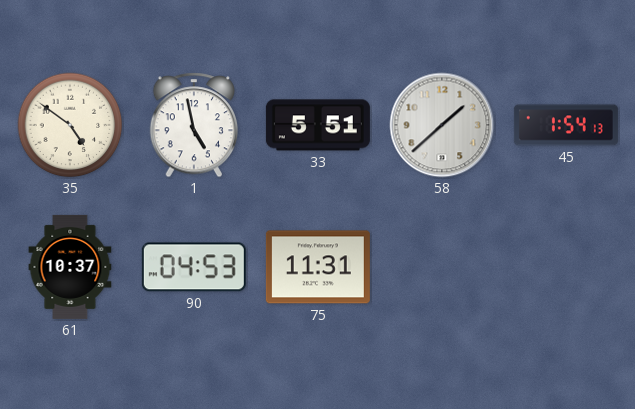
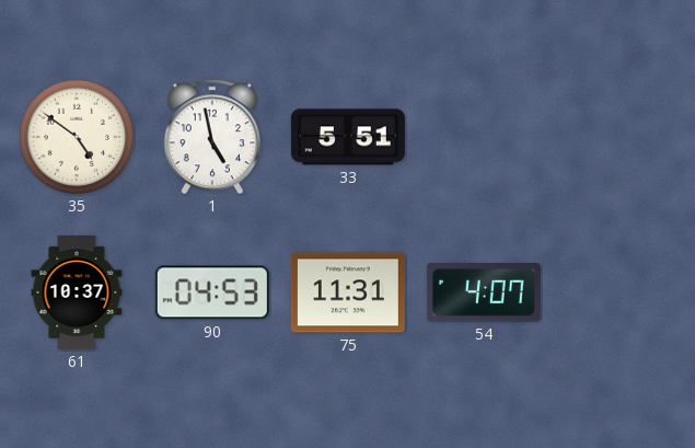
58: 1:38 -> none (442, 125)
45: 1:54 -> none (566, 125)
54: none -> 4:07 (484, 292)
